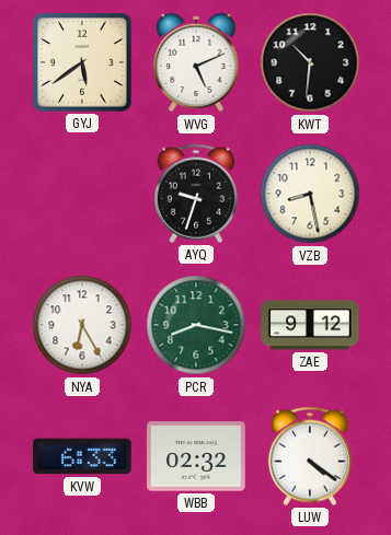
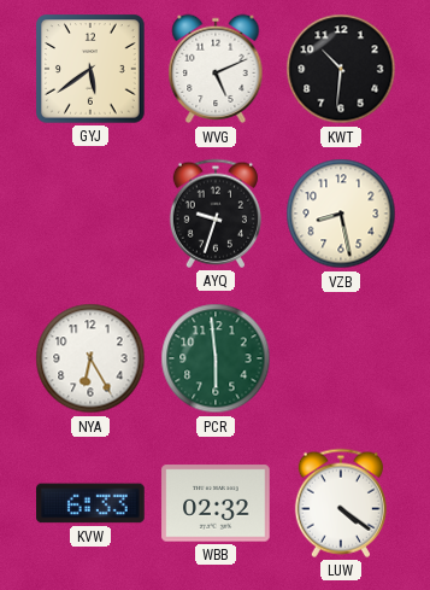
PCR: 8:17 -> 5:59 (216, 358)
ZAE: 9:12 -> none (310, 325)
